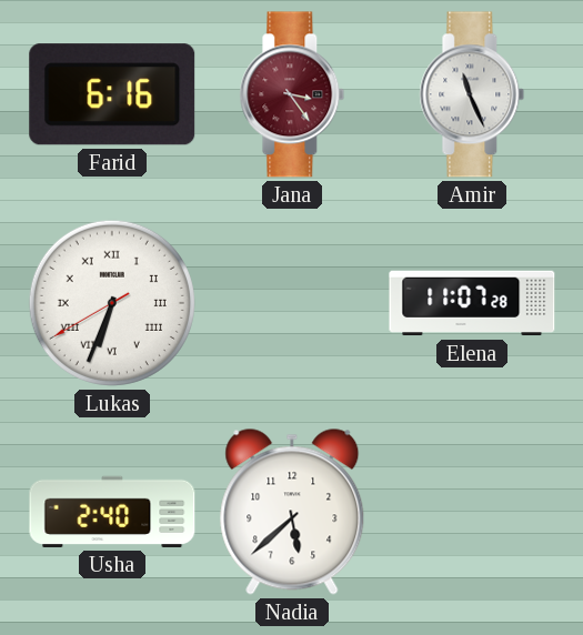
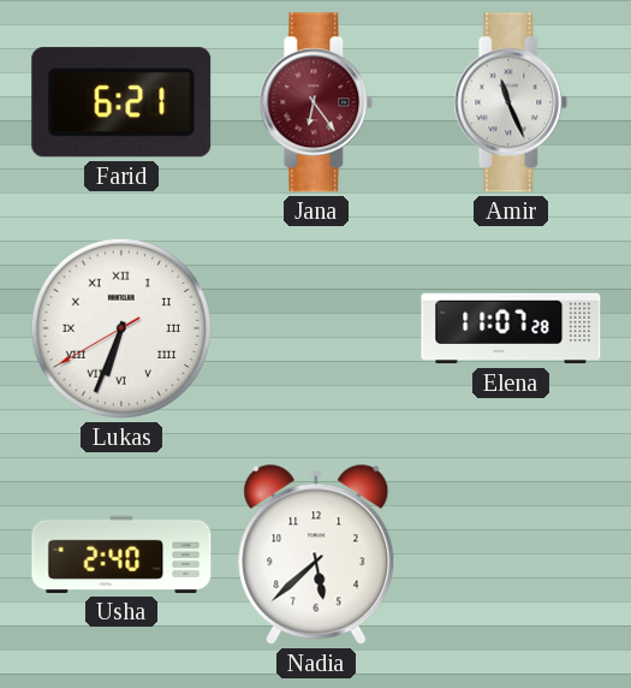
Farid: 6:16 -> 6:21 (121, 102)
Jana: 3:24 -> 6:24 (316, 102)
